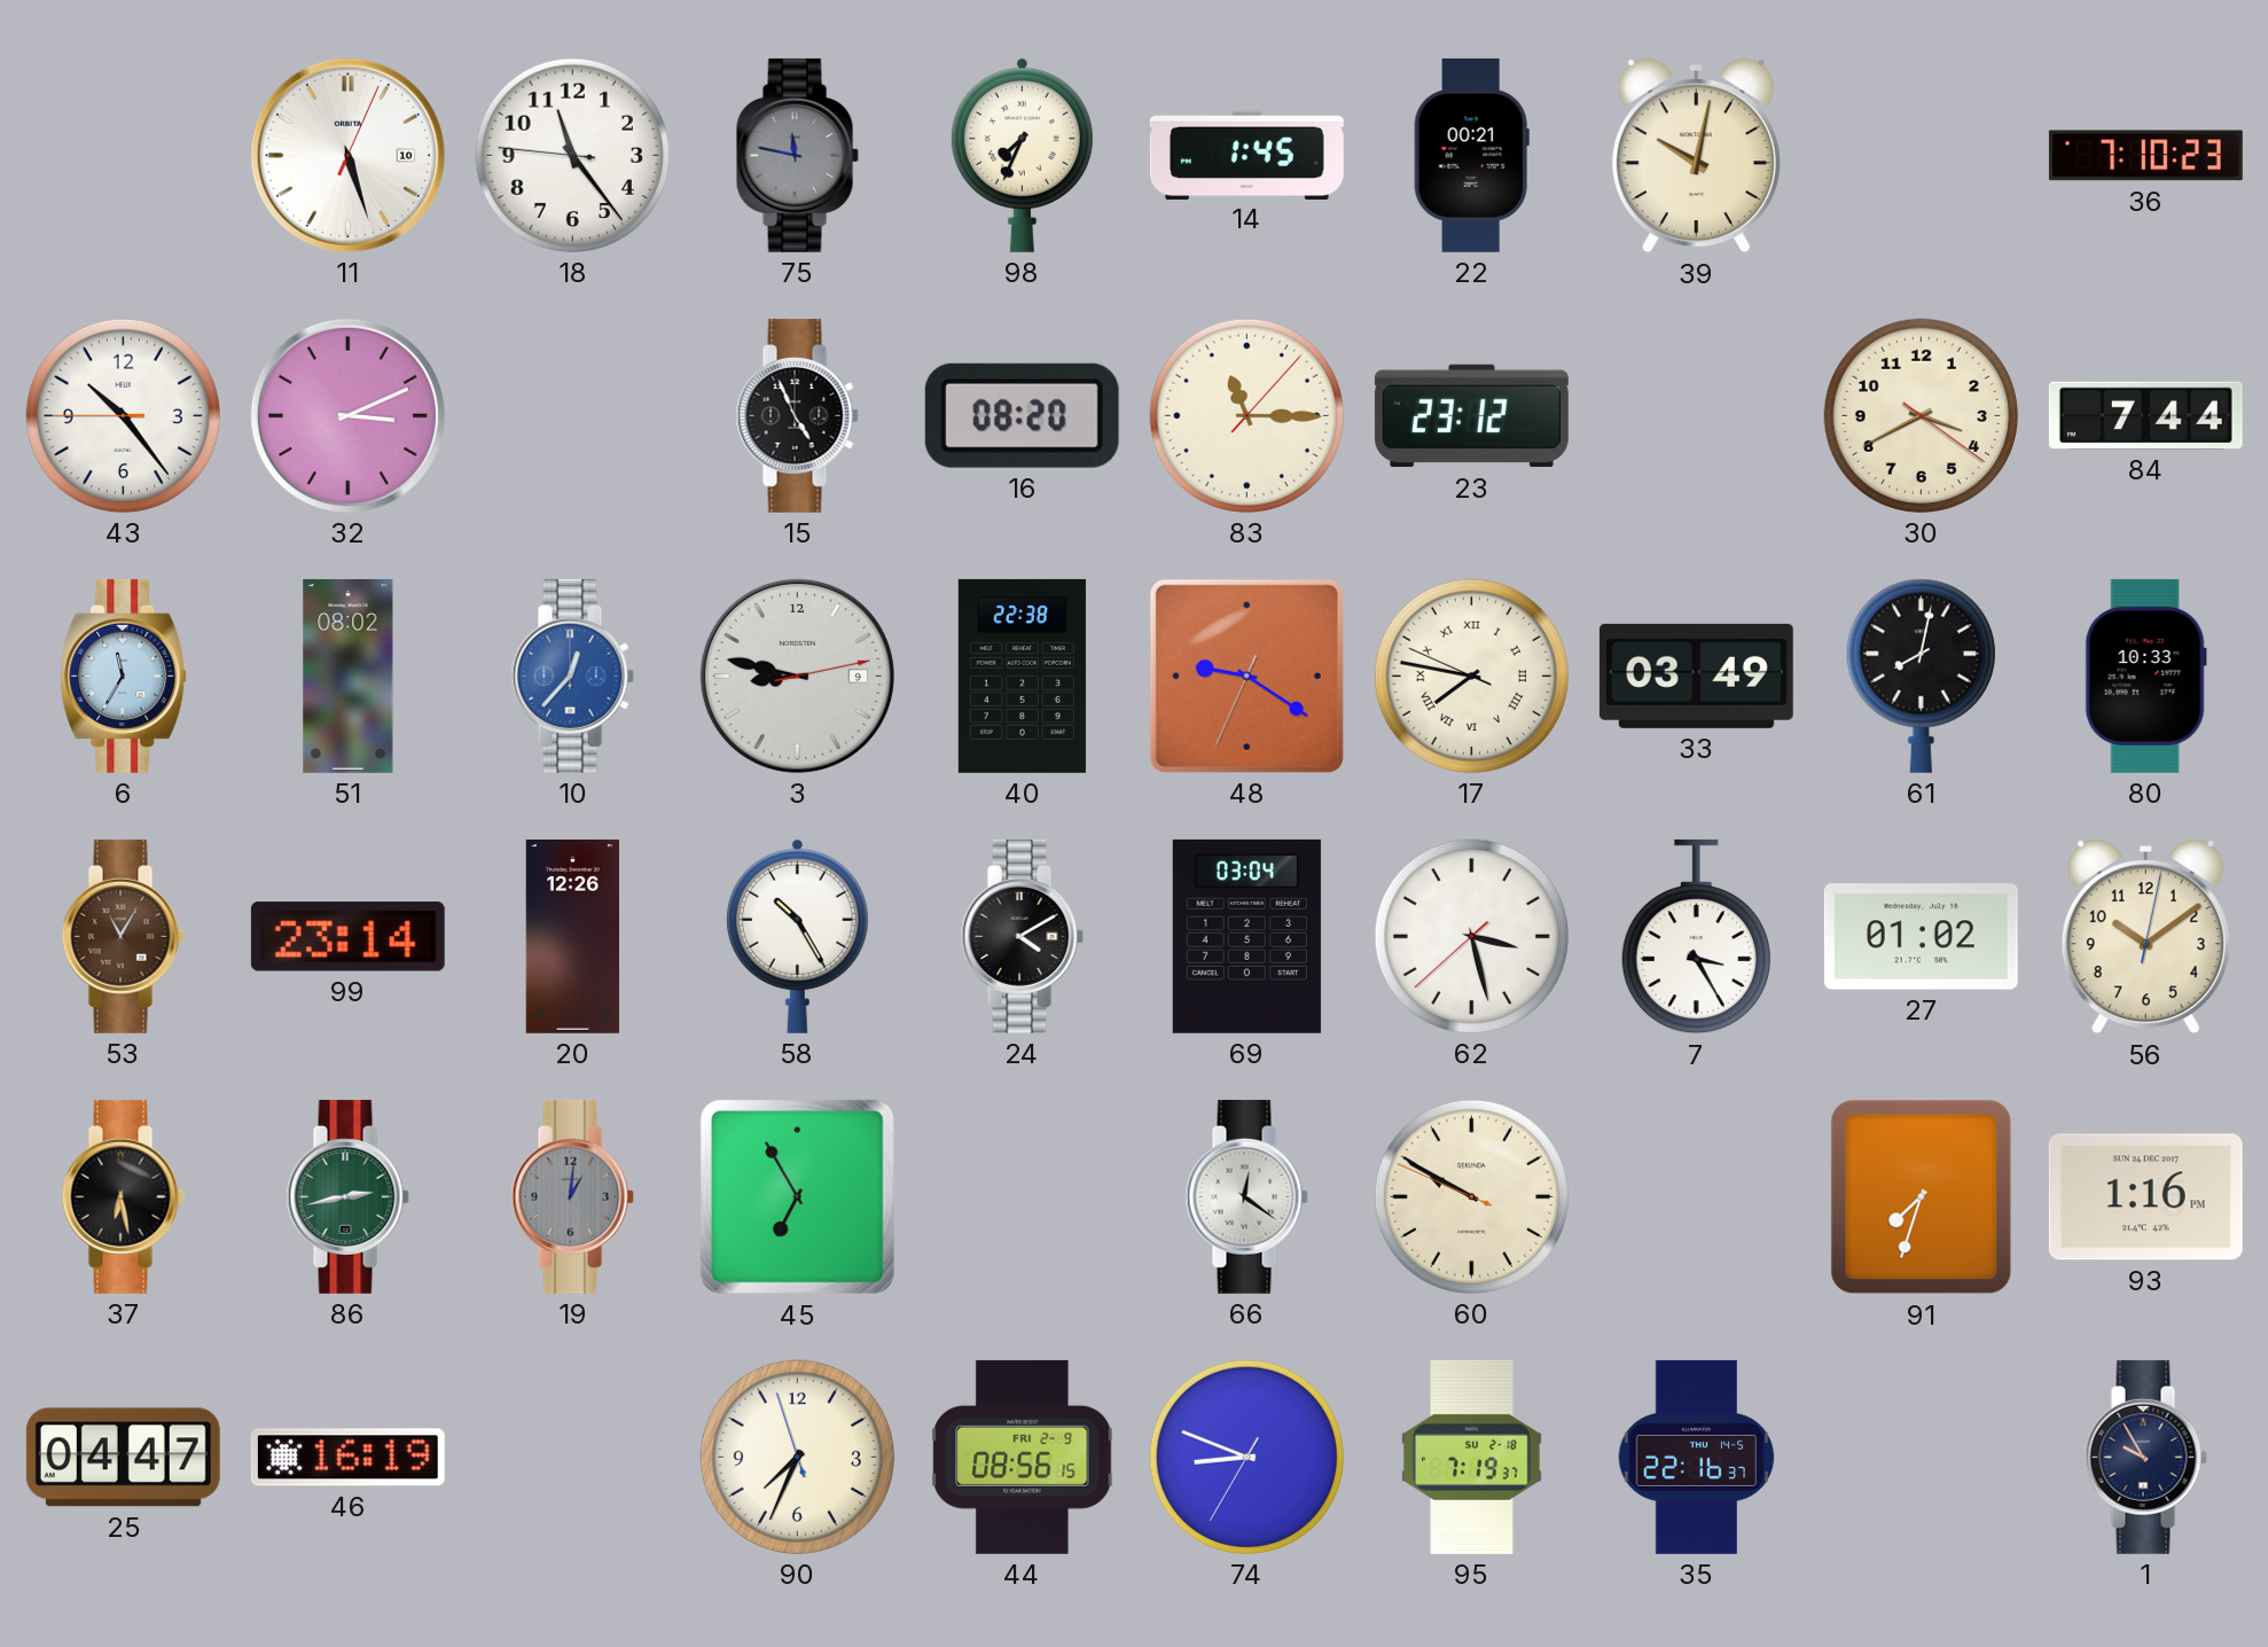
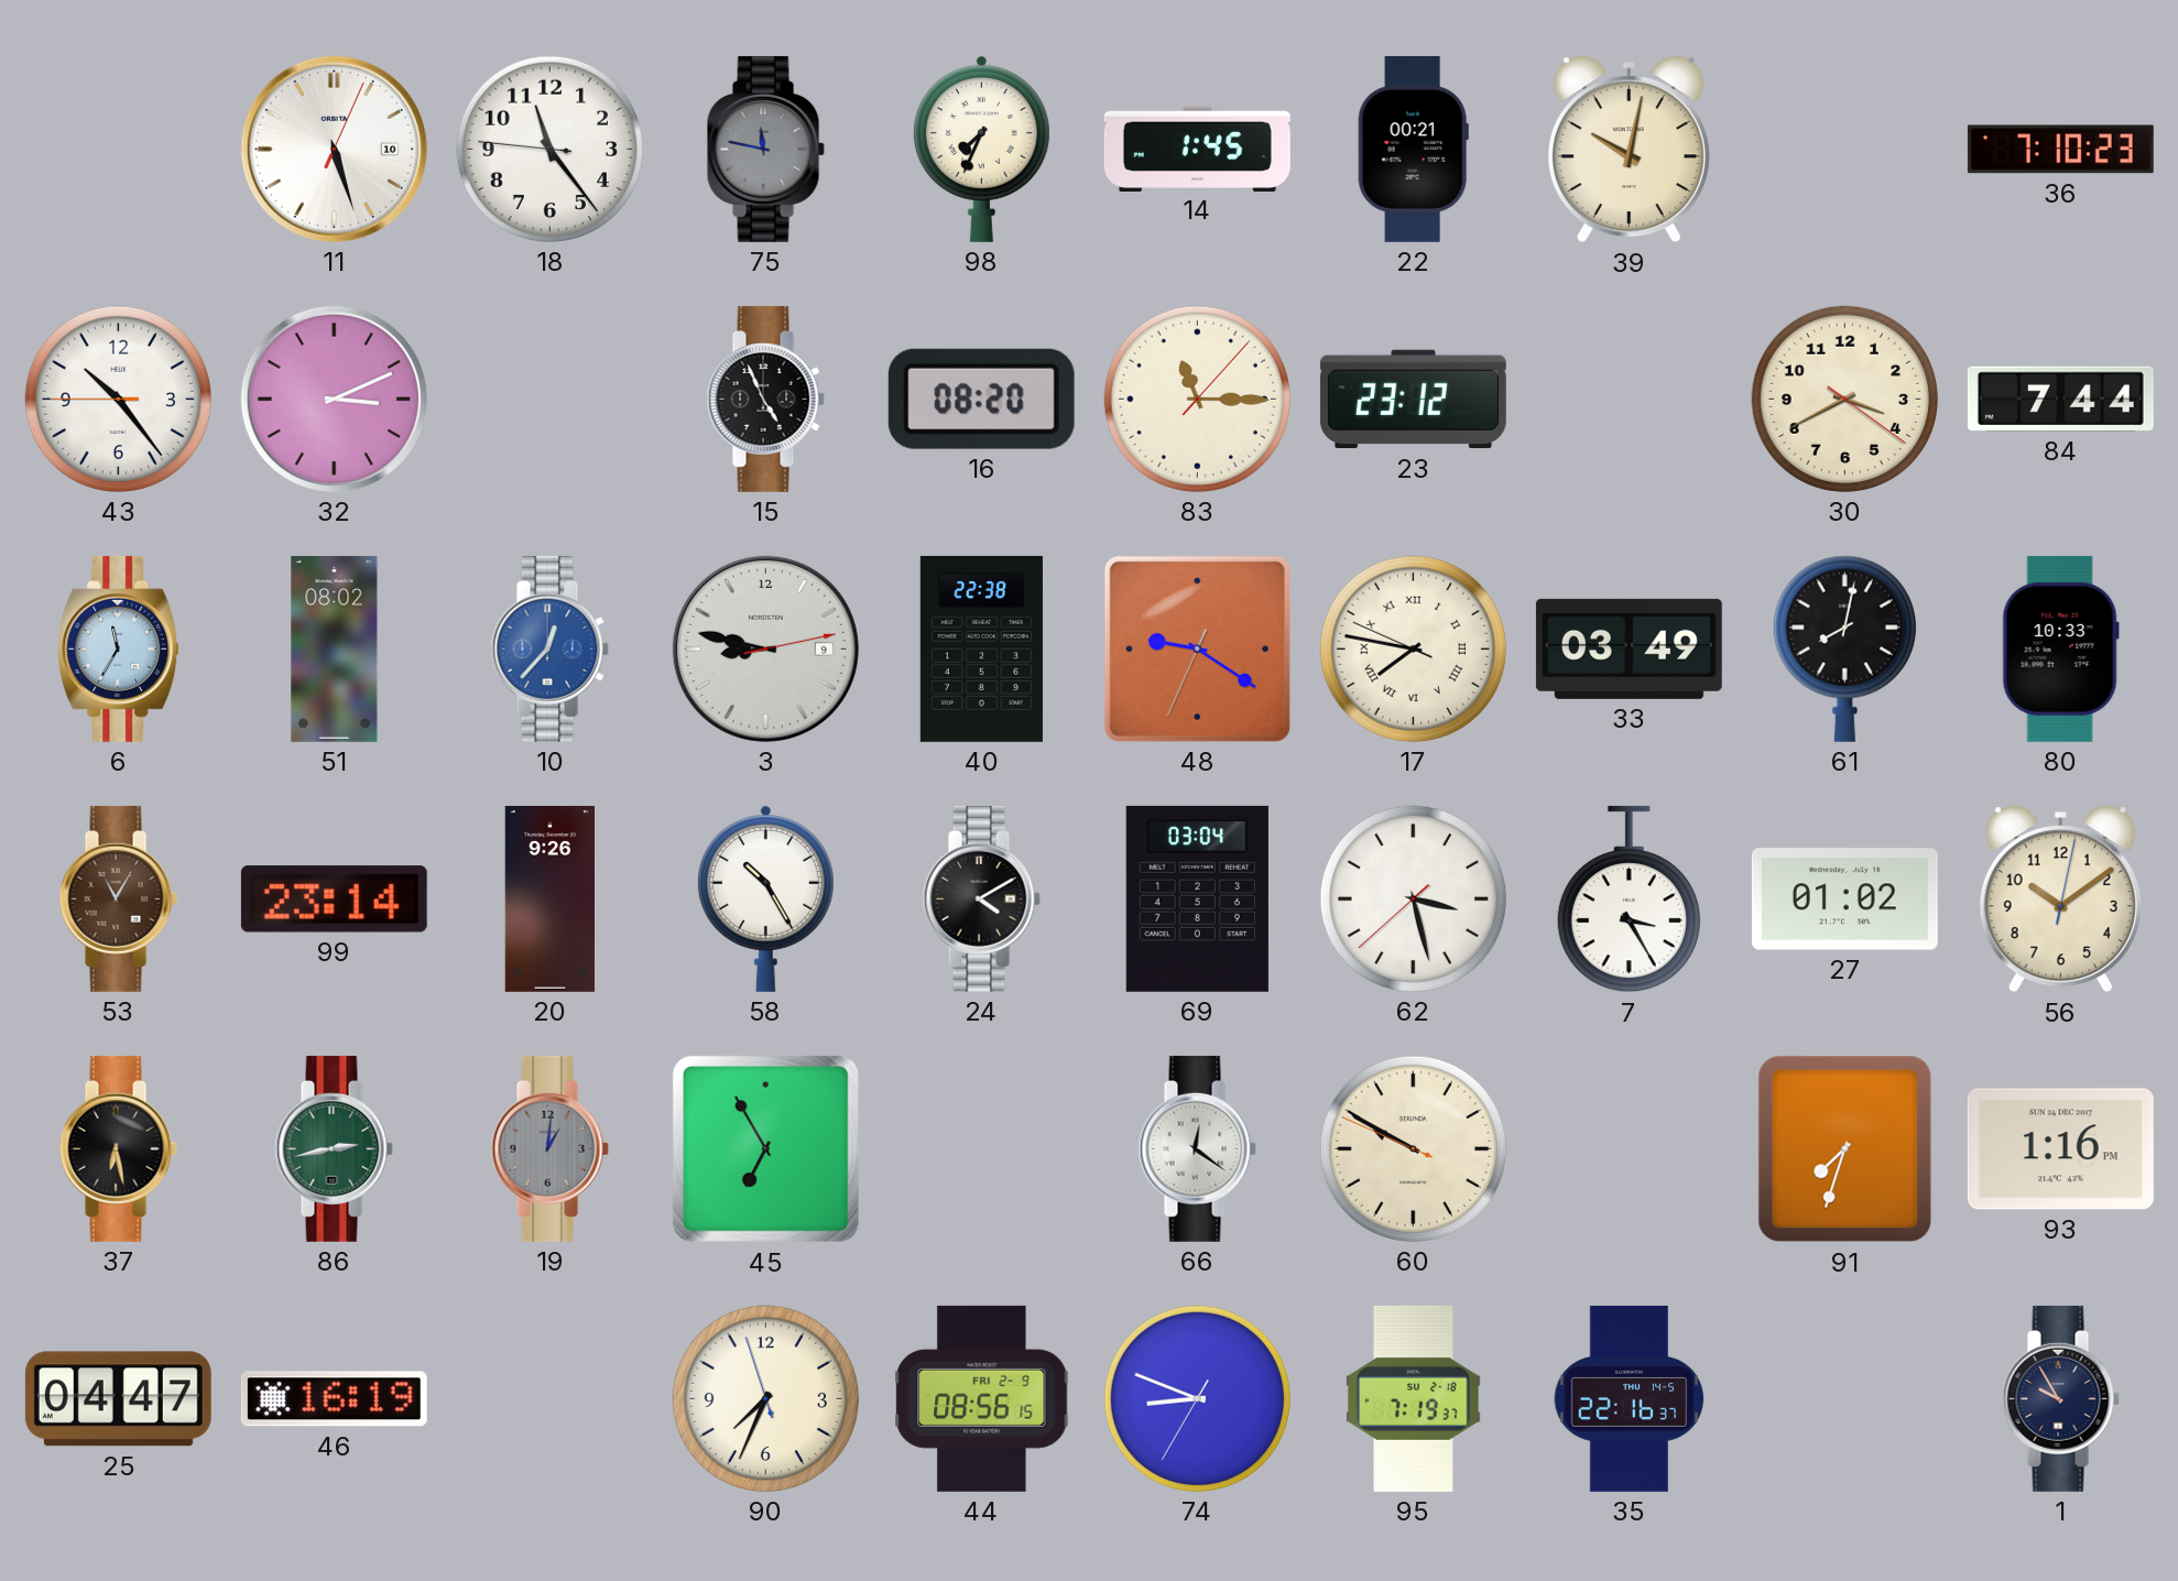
20: 12:26 -> 9:26 (549, 898)
